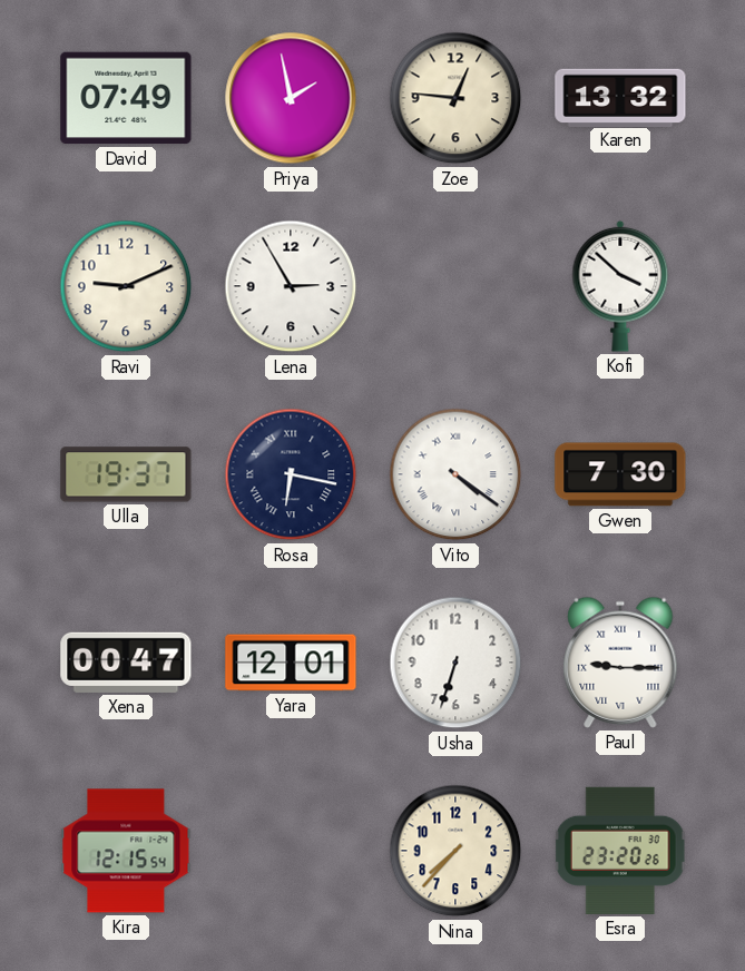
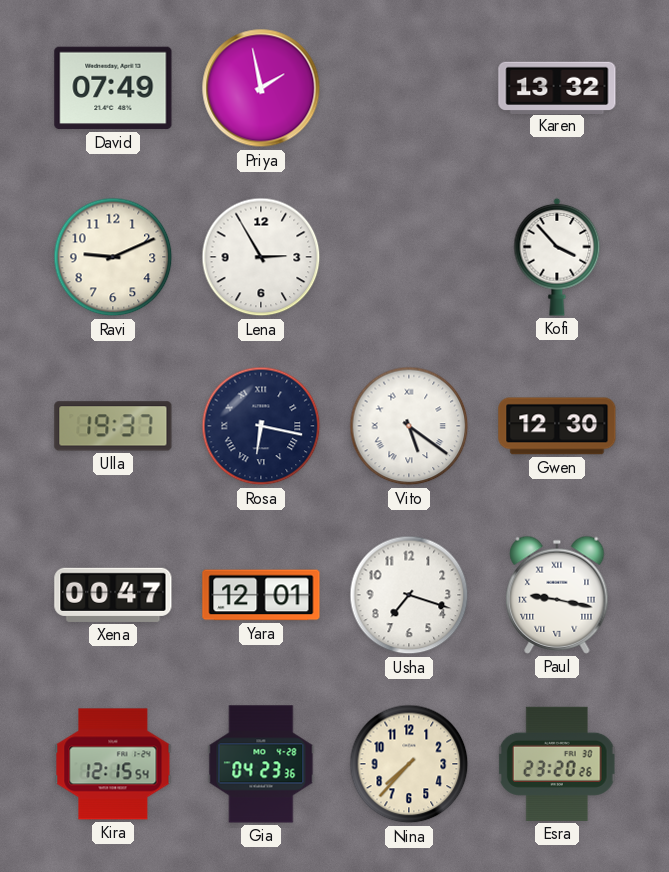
Zoe: 12:46 -> none (455, 98)
Kofi: 3:52 -> 3:53 (557, 257)
Vito: 4:21 -> 5:21 (409, 426)
Gwen: 7:30 -> 12:30 (557, 426)
Usha: 6:33 -> 7:18 (409, 595)
Paul: 9:15 -> 9:17 (557, 595)
Gia: none -> 04:23 (261, 764)
